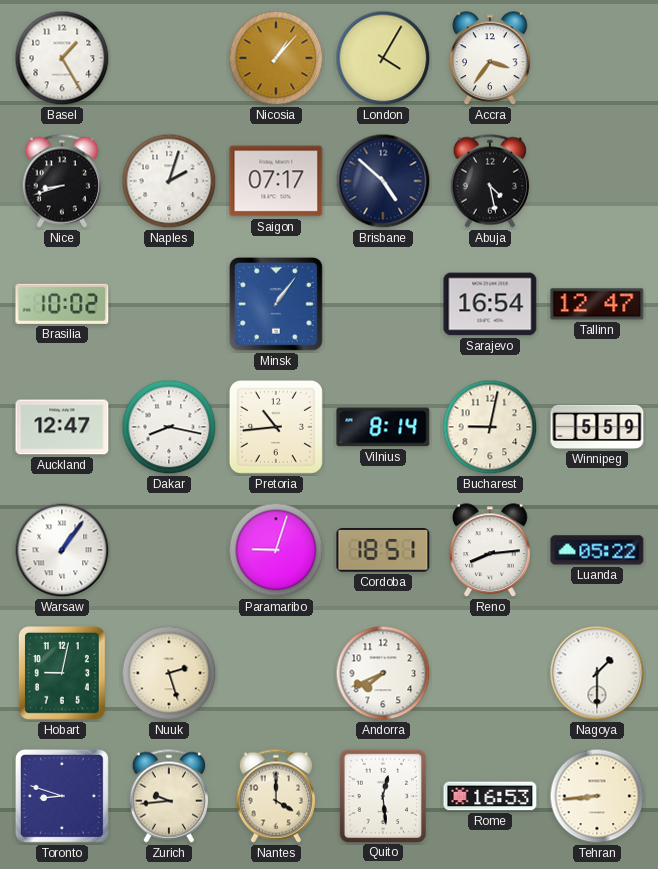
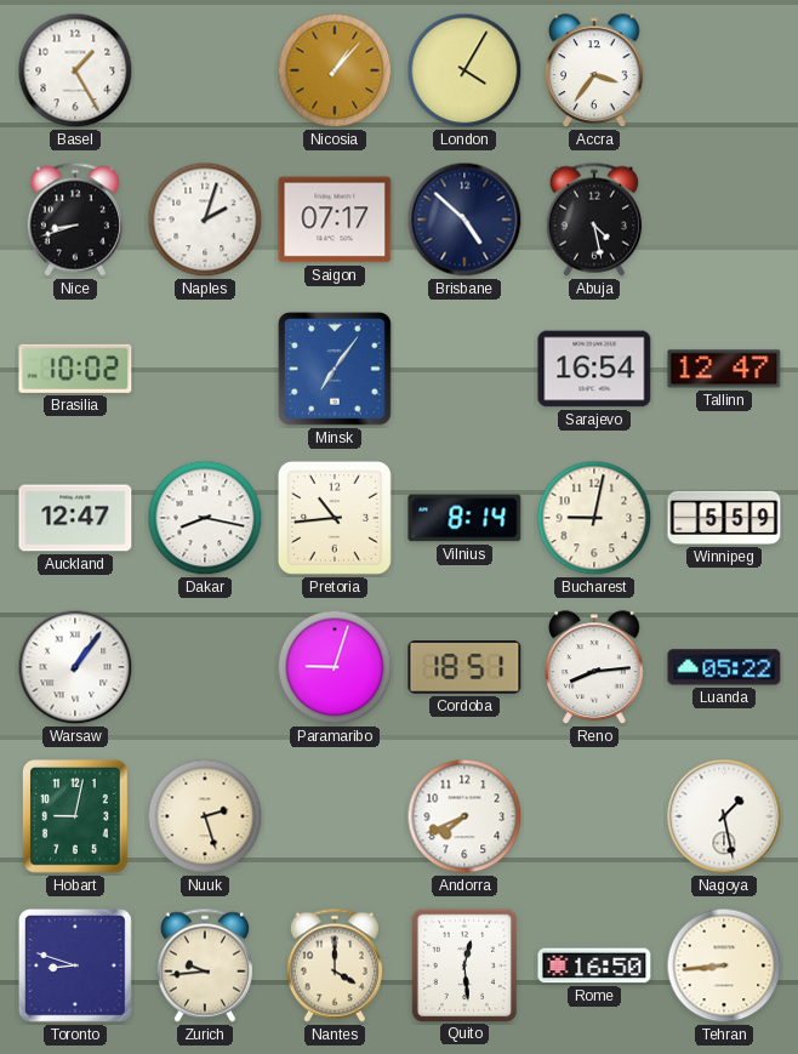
Minsk: 1:06 -> 7:06 (335, 369)
Nagoya: 1:30 -> 1:28 (724, 816)
Rome: 16:53 -> 16:50 (594, 965)
